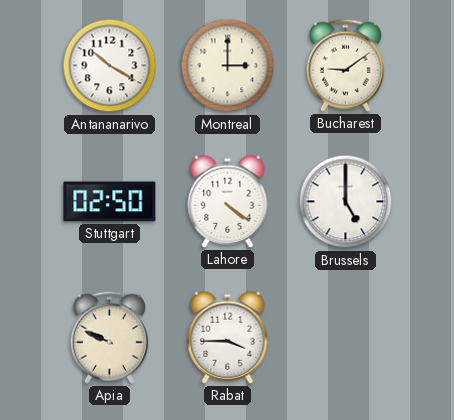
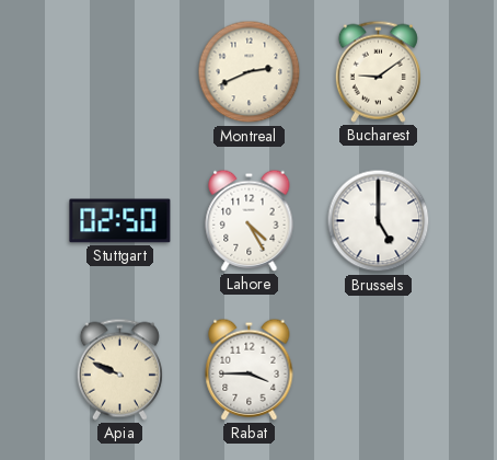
Antananarivo: 10:20 -> none (110, 66)
Montreal: 3:00 -> 2:41 (250, 72)
Lahore: 4:21 -> 4:25 (250, 220)
